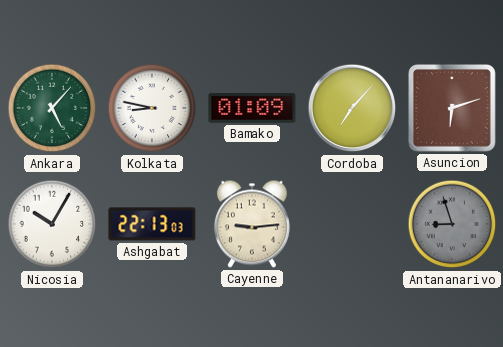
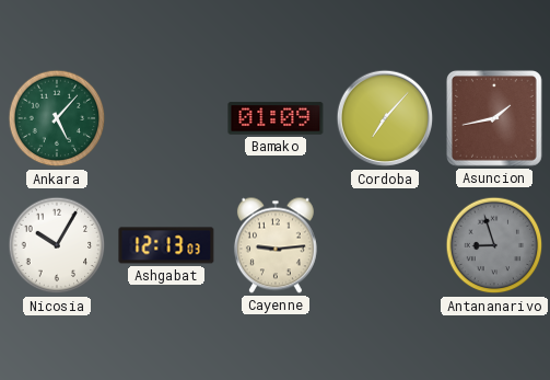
Kolkata: 8:47 -> none (152, 108)
Asuncion: 6:12 -> 1:43 (494, 118)
Ashgabat: 22:13 -> 12:13 (166, 245)
